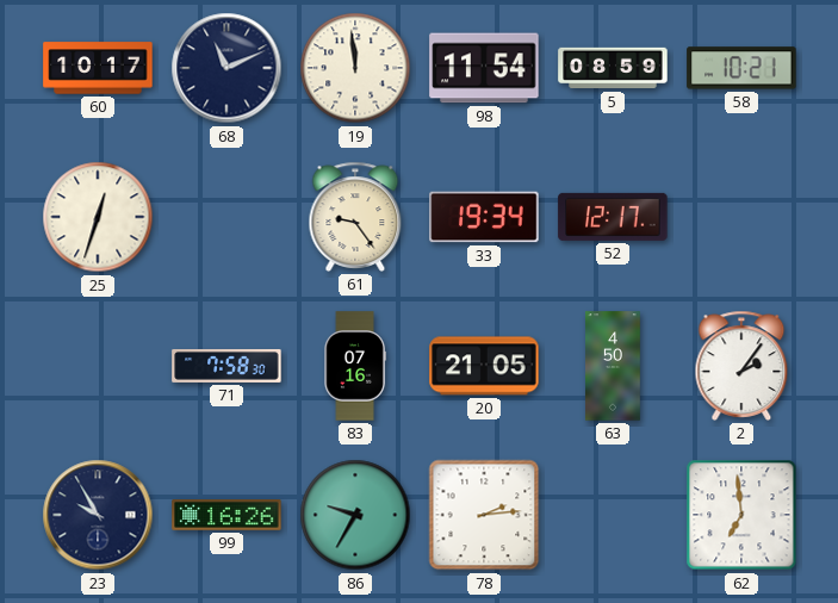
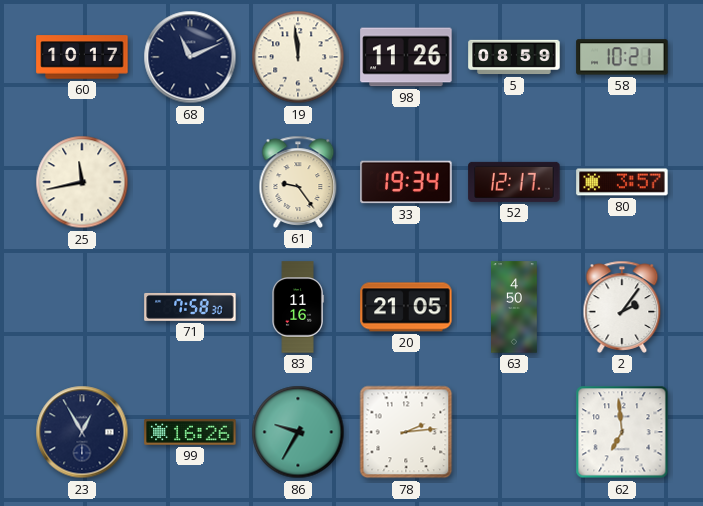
98: 11:54 -> 11:26 (406, 57)
25: 12:33 -> 11:43 (82, 182)
80: none -> 3:57 (622, 182)
83: 07:16 -> 11:16 (298, 307)
23: 9:55 -> 12:55 (82, 432)
